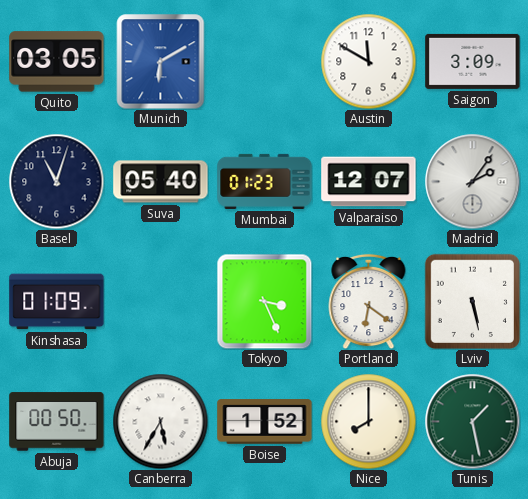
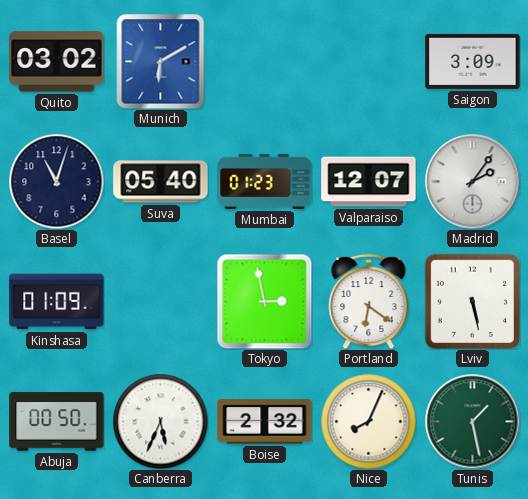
Quito: 03:05 -> 03:02 (57, 62)
Austin: 11:50 -> none (368, 61)
Tokyo: 3:26 -> 2:58 (264, 301)
Canberra: 5:35 -> 5:34 (160, 421)
Boise: 1:52 -> 2:32 (265, 422)
Nice: 8:00 -> 8:04 (368, 421)
